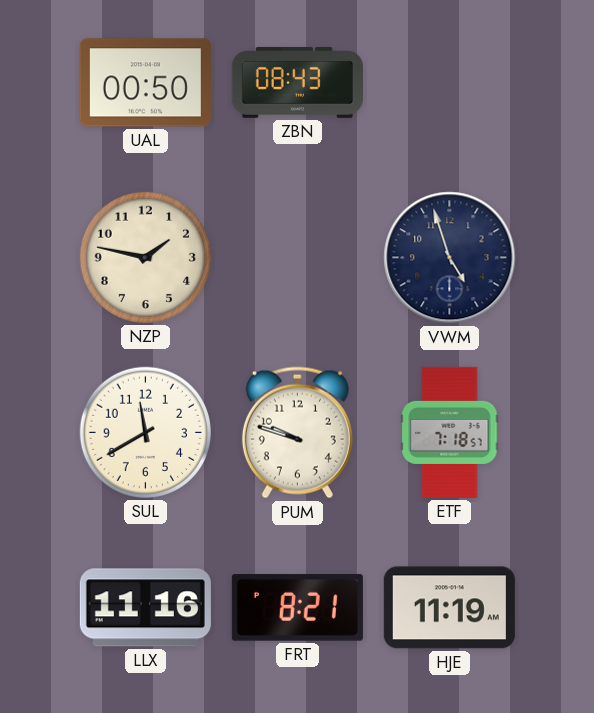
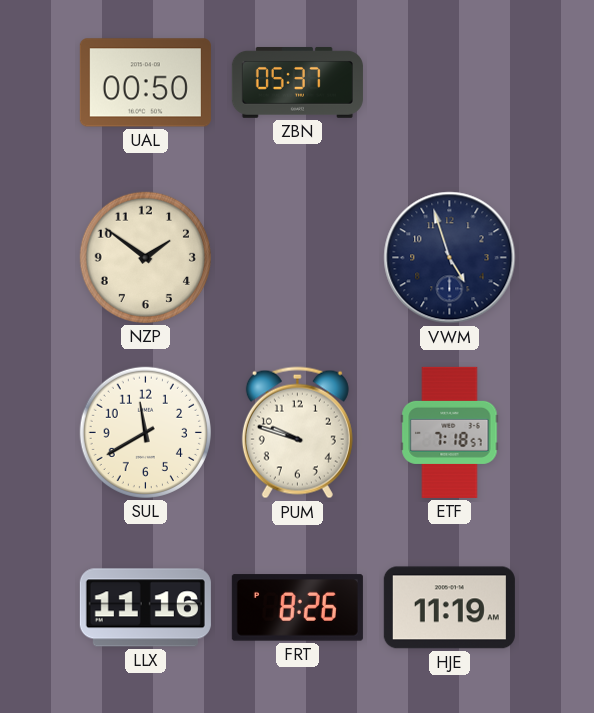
ZBN: 08:43 -> 05:37 (297, 83)
NZP: 1:47 -> 1:51 (145, 257)
FRT: 8:21 -> 8:26 (297, 608)
